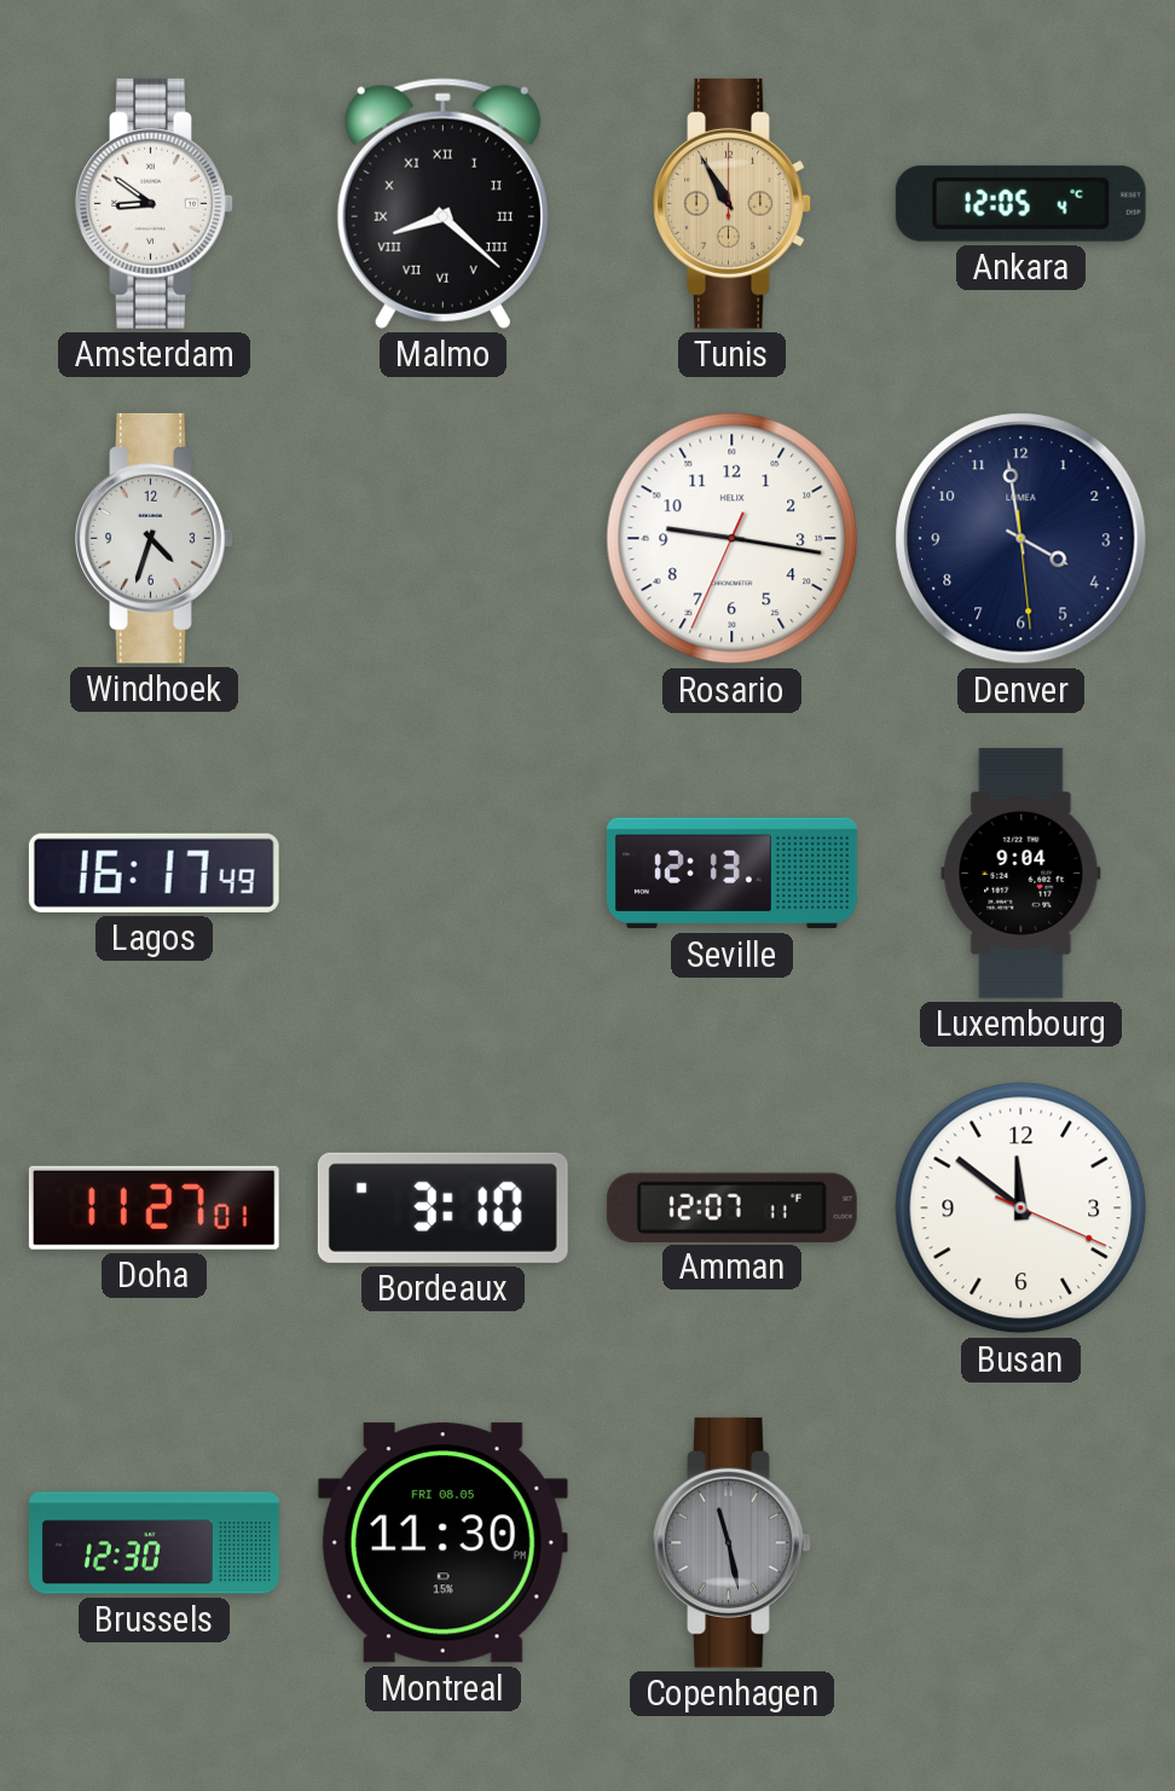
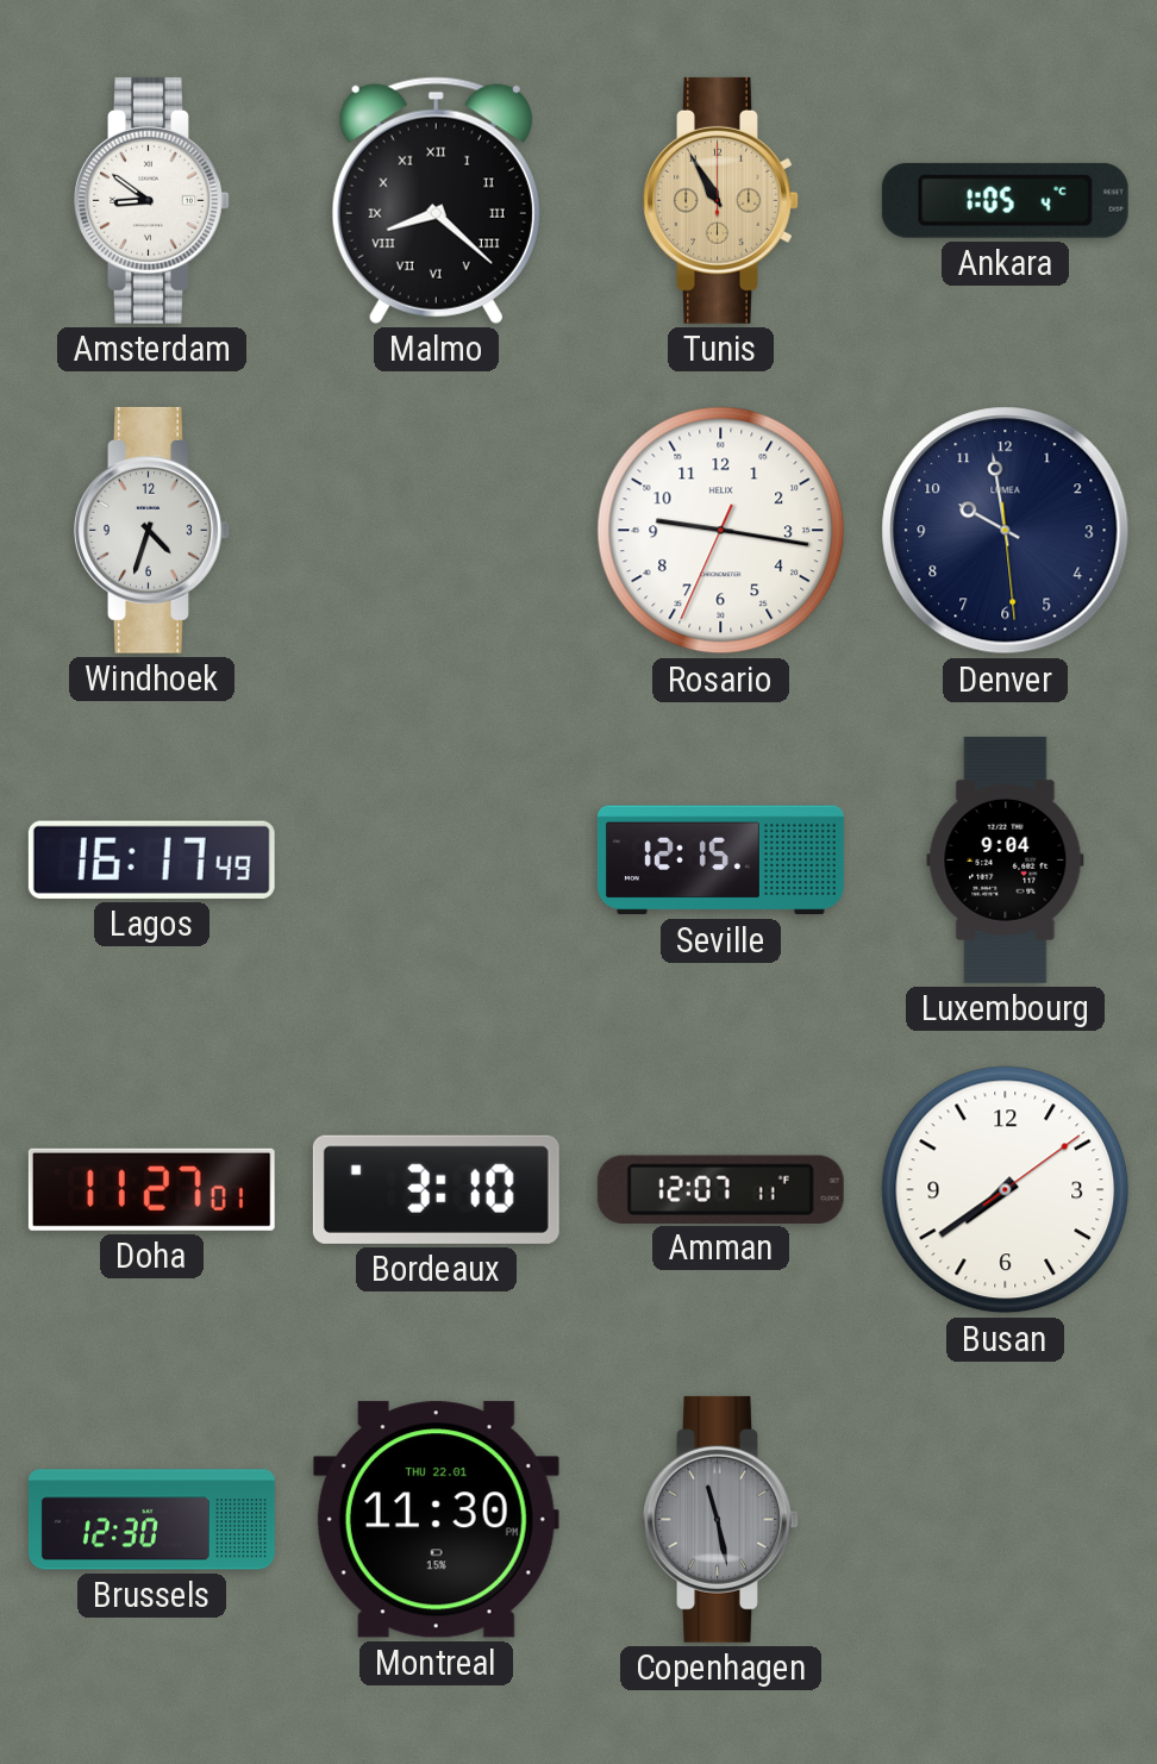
Ankara: 12:05 -> 1:05 (1005, 200)
Denver: 3:58 -> 9:58 (1006, 531)
Seville: 12:13 -> 12:15 (720, 861)
Busan: 11:51 -> 7:39 (1006, 1190)
Montreal date: FRI 08.05 -> THU 22.01 (436, 1520)
